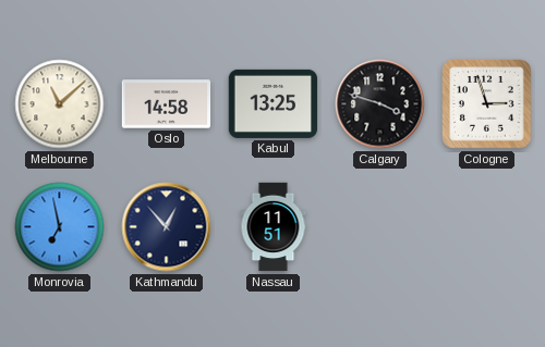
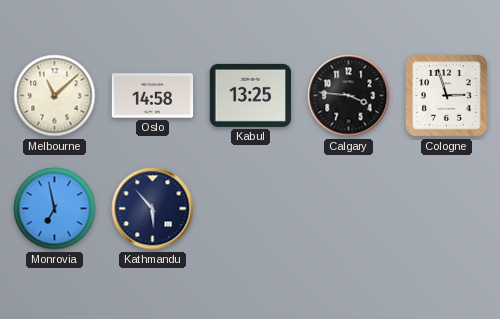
Calgary: 3:48 -> 3:46 (349, 96)
Kathmandu: 12:53 -> 5:53 (153, 209)
Nassau: 11:51 -> none (274, 227)
